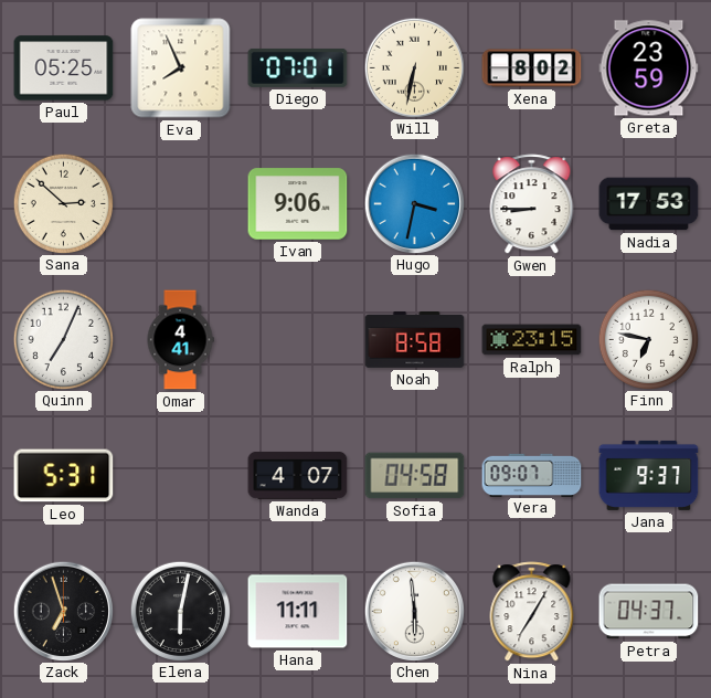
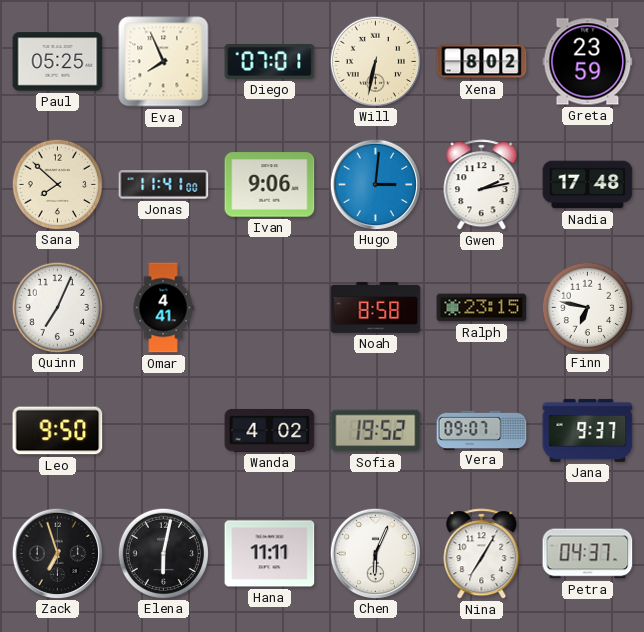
Sana: 2:52 -> 7:52 (57, 184)
Jonas: none -> 11:41 (164, 185)
Hugo: 3:32 -> 3:01 (375, 184)
Gwen: 8:45 -> 2:13 (482, 185)
Nadia: 17:53 -> 17:48 (588, 185)
Leo: 5:31 -> 9:50 (58, 431)
Wanda: 4:07 -> 4:02 (270, 430)
Sofia: 04:58 -> 19:52 (376, 431)
Chen: 5:59 -> 6:04 (375, 553)
